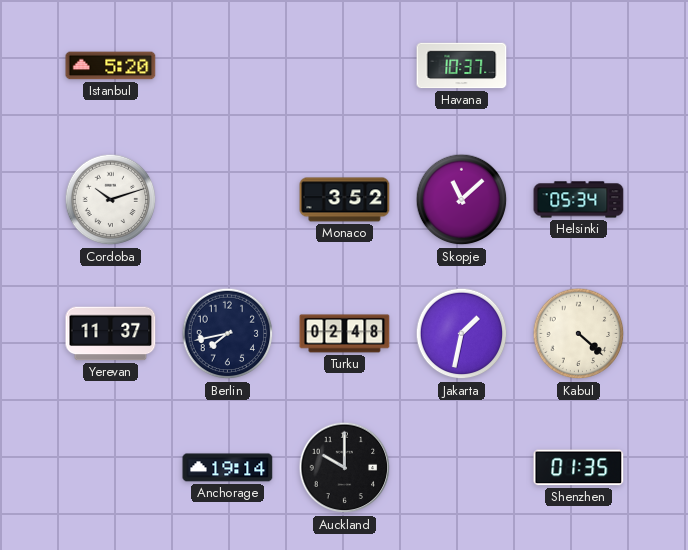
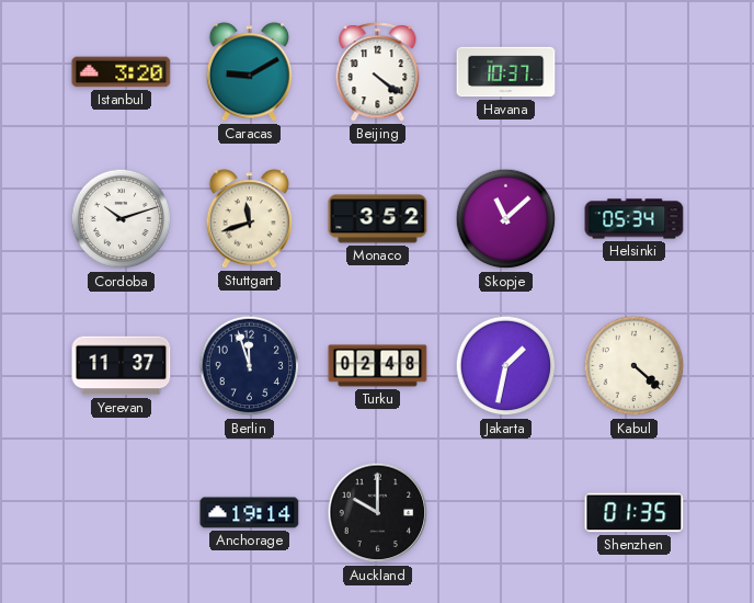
Istanbul: 5:20 -> 3:20 (122, 72)
Caracas: none -> 9:10 (250, 72)
Beijing: none -> 4:21 (378, 72)
Stuttgart: none -> 11:42 (250, 219)
Berlin: 7:43 -> 11:57 (250, 366)
